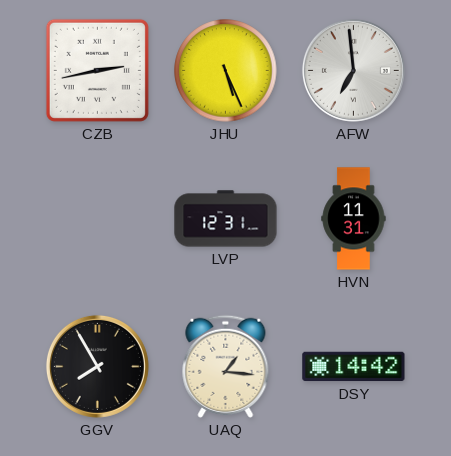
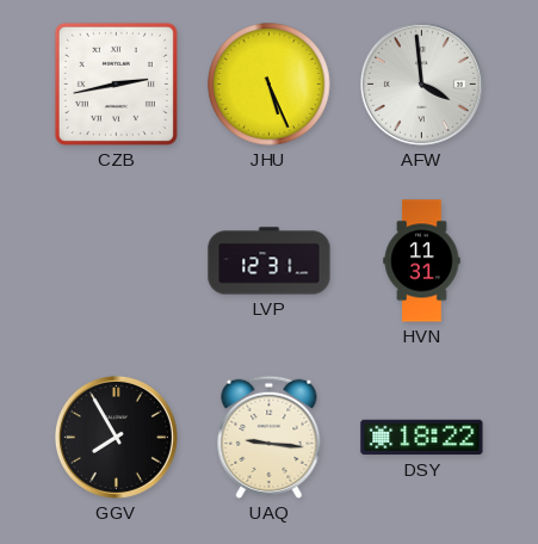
AFW: 6:59 -> 3:59 (421, 84)
UAQ: 1:16 -> 9:16 (270, 437)
DSY: 14:42 -> 18:22 (422, 438)
